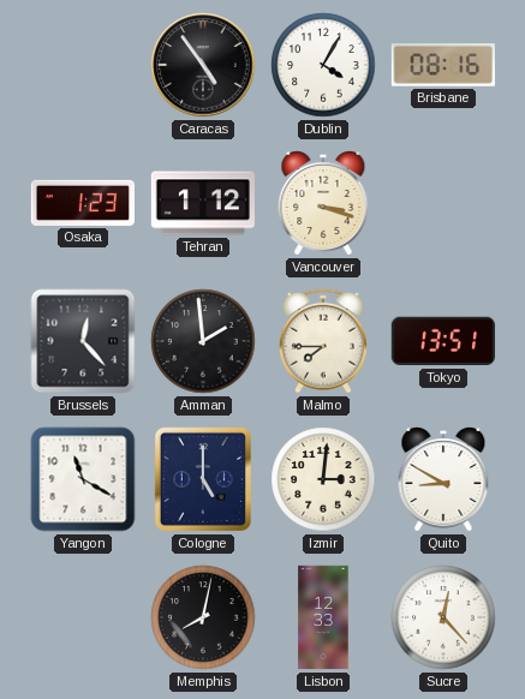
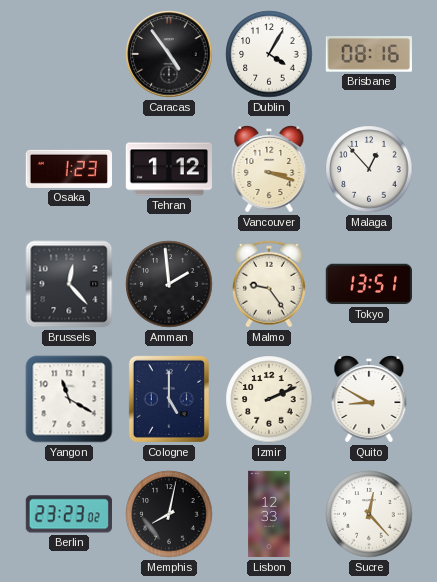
Malaga: none -> 12:53 (369, 169)
Malmo: 7:45 -> 9:24 (269, 284)
Izmir: 3:01 -> 2:11 (269, 399)
Berlin: none -> 23:23 (69, 514)
